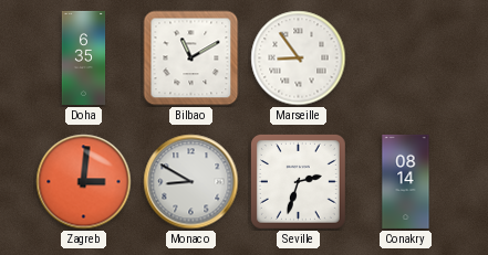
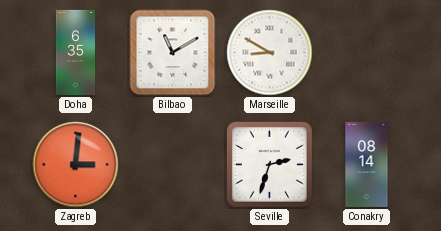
Marseille: 8:54 -> 8:50 (270, 53)
Monaco: 8:50 -> none (191, 182)
